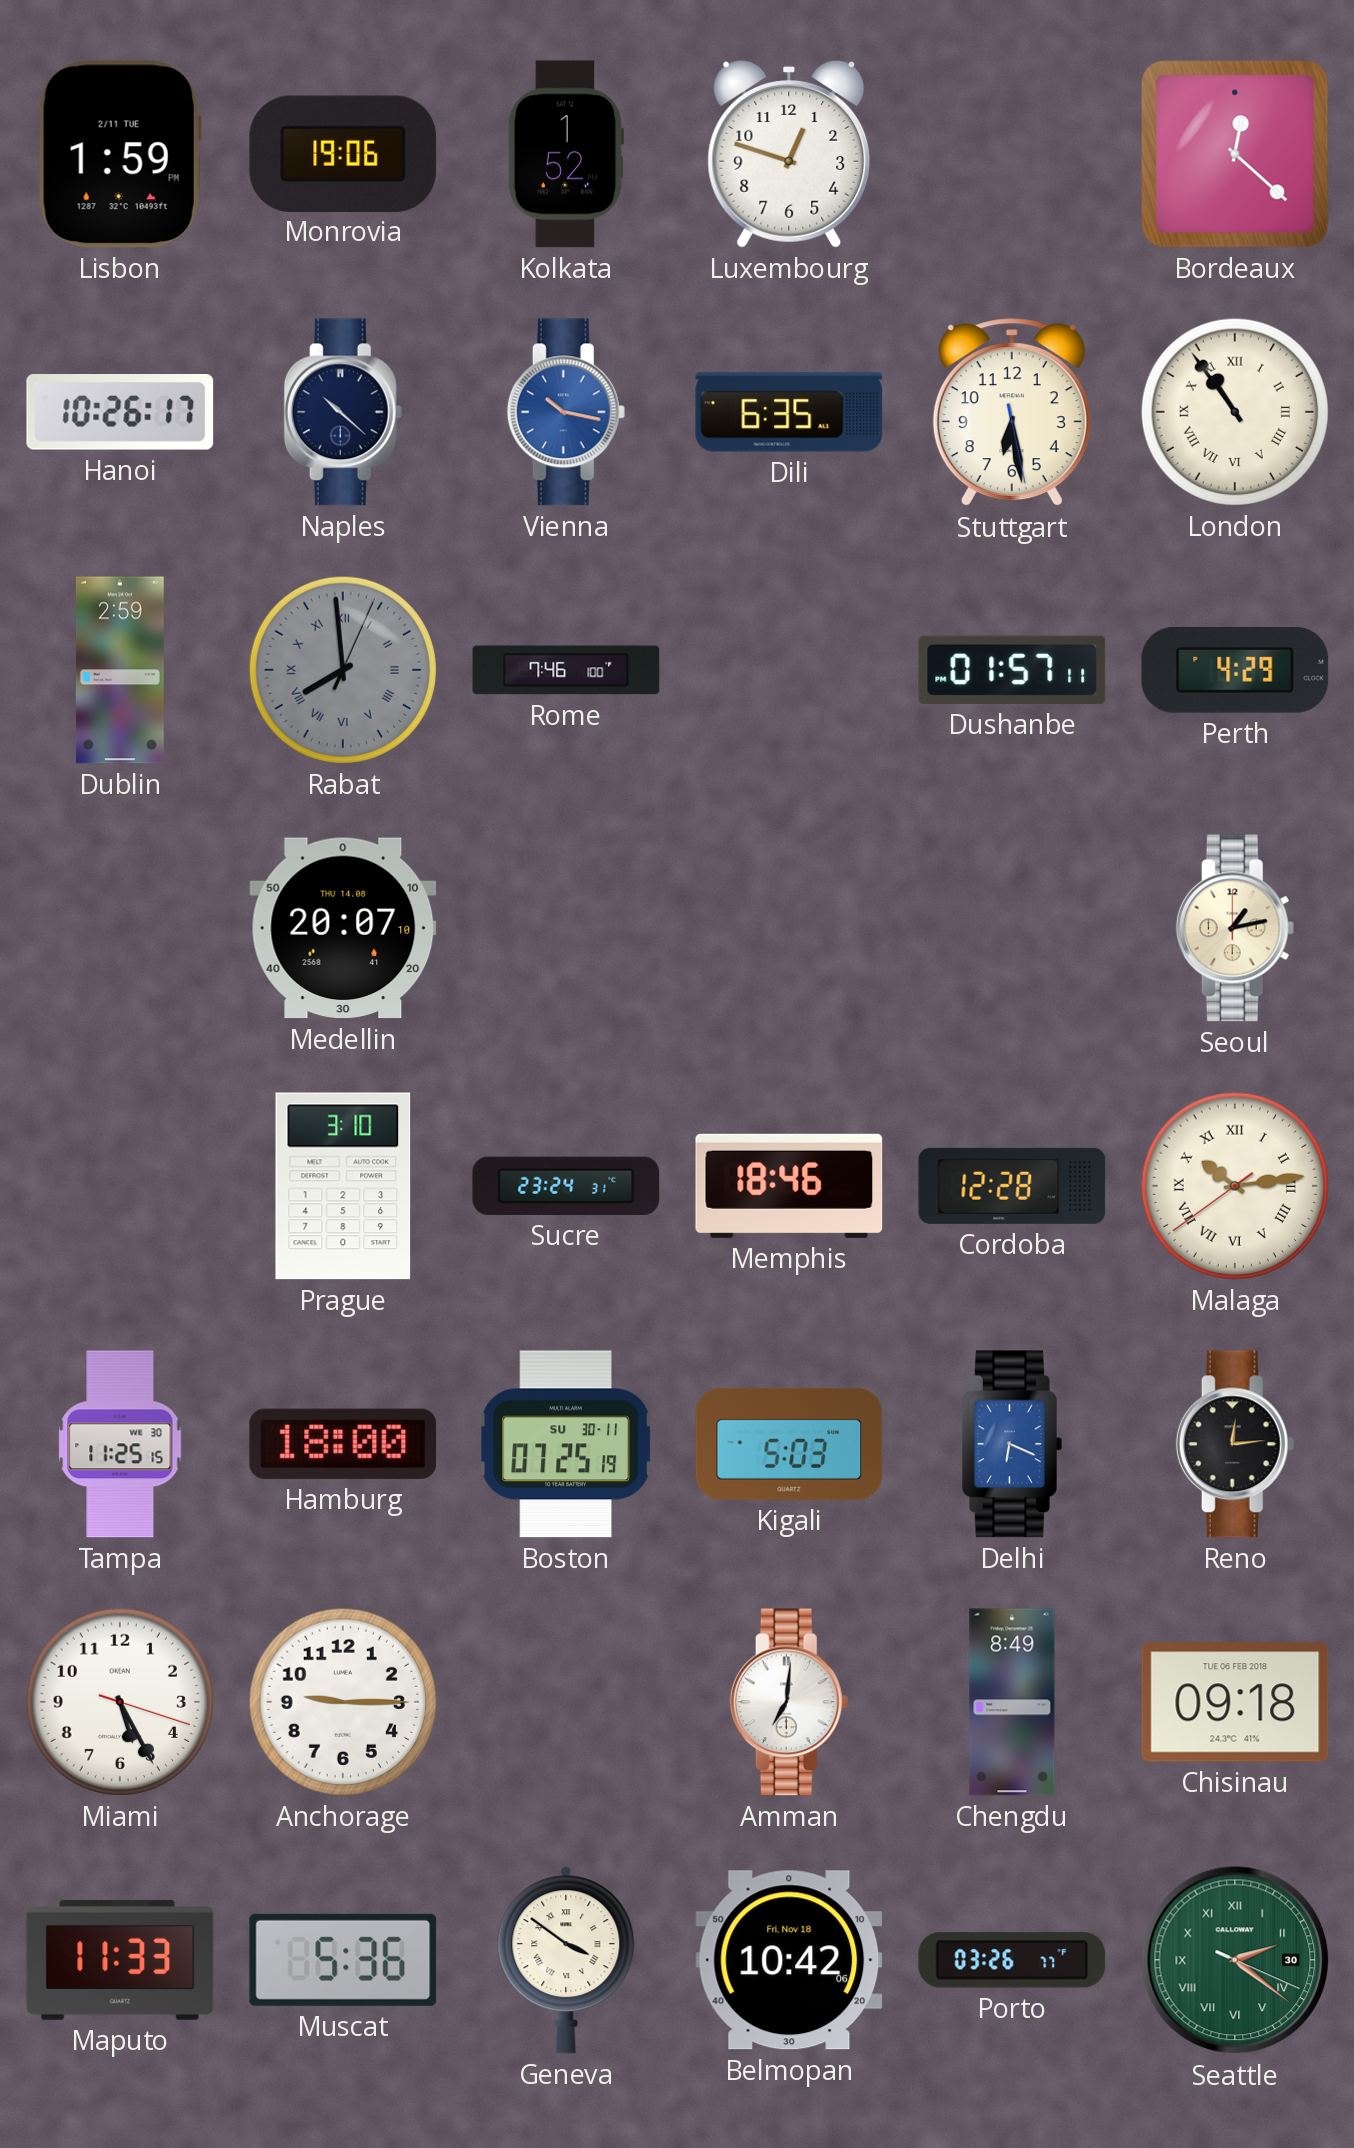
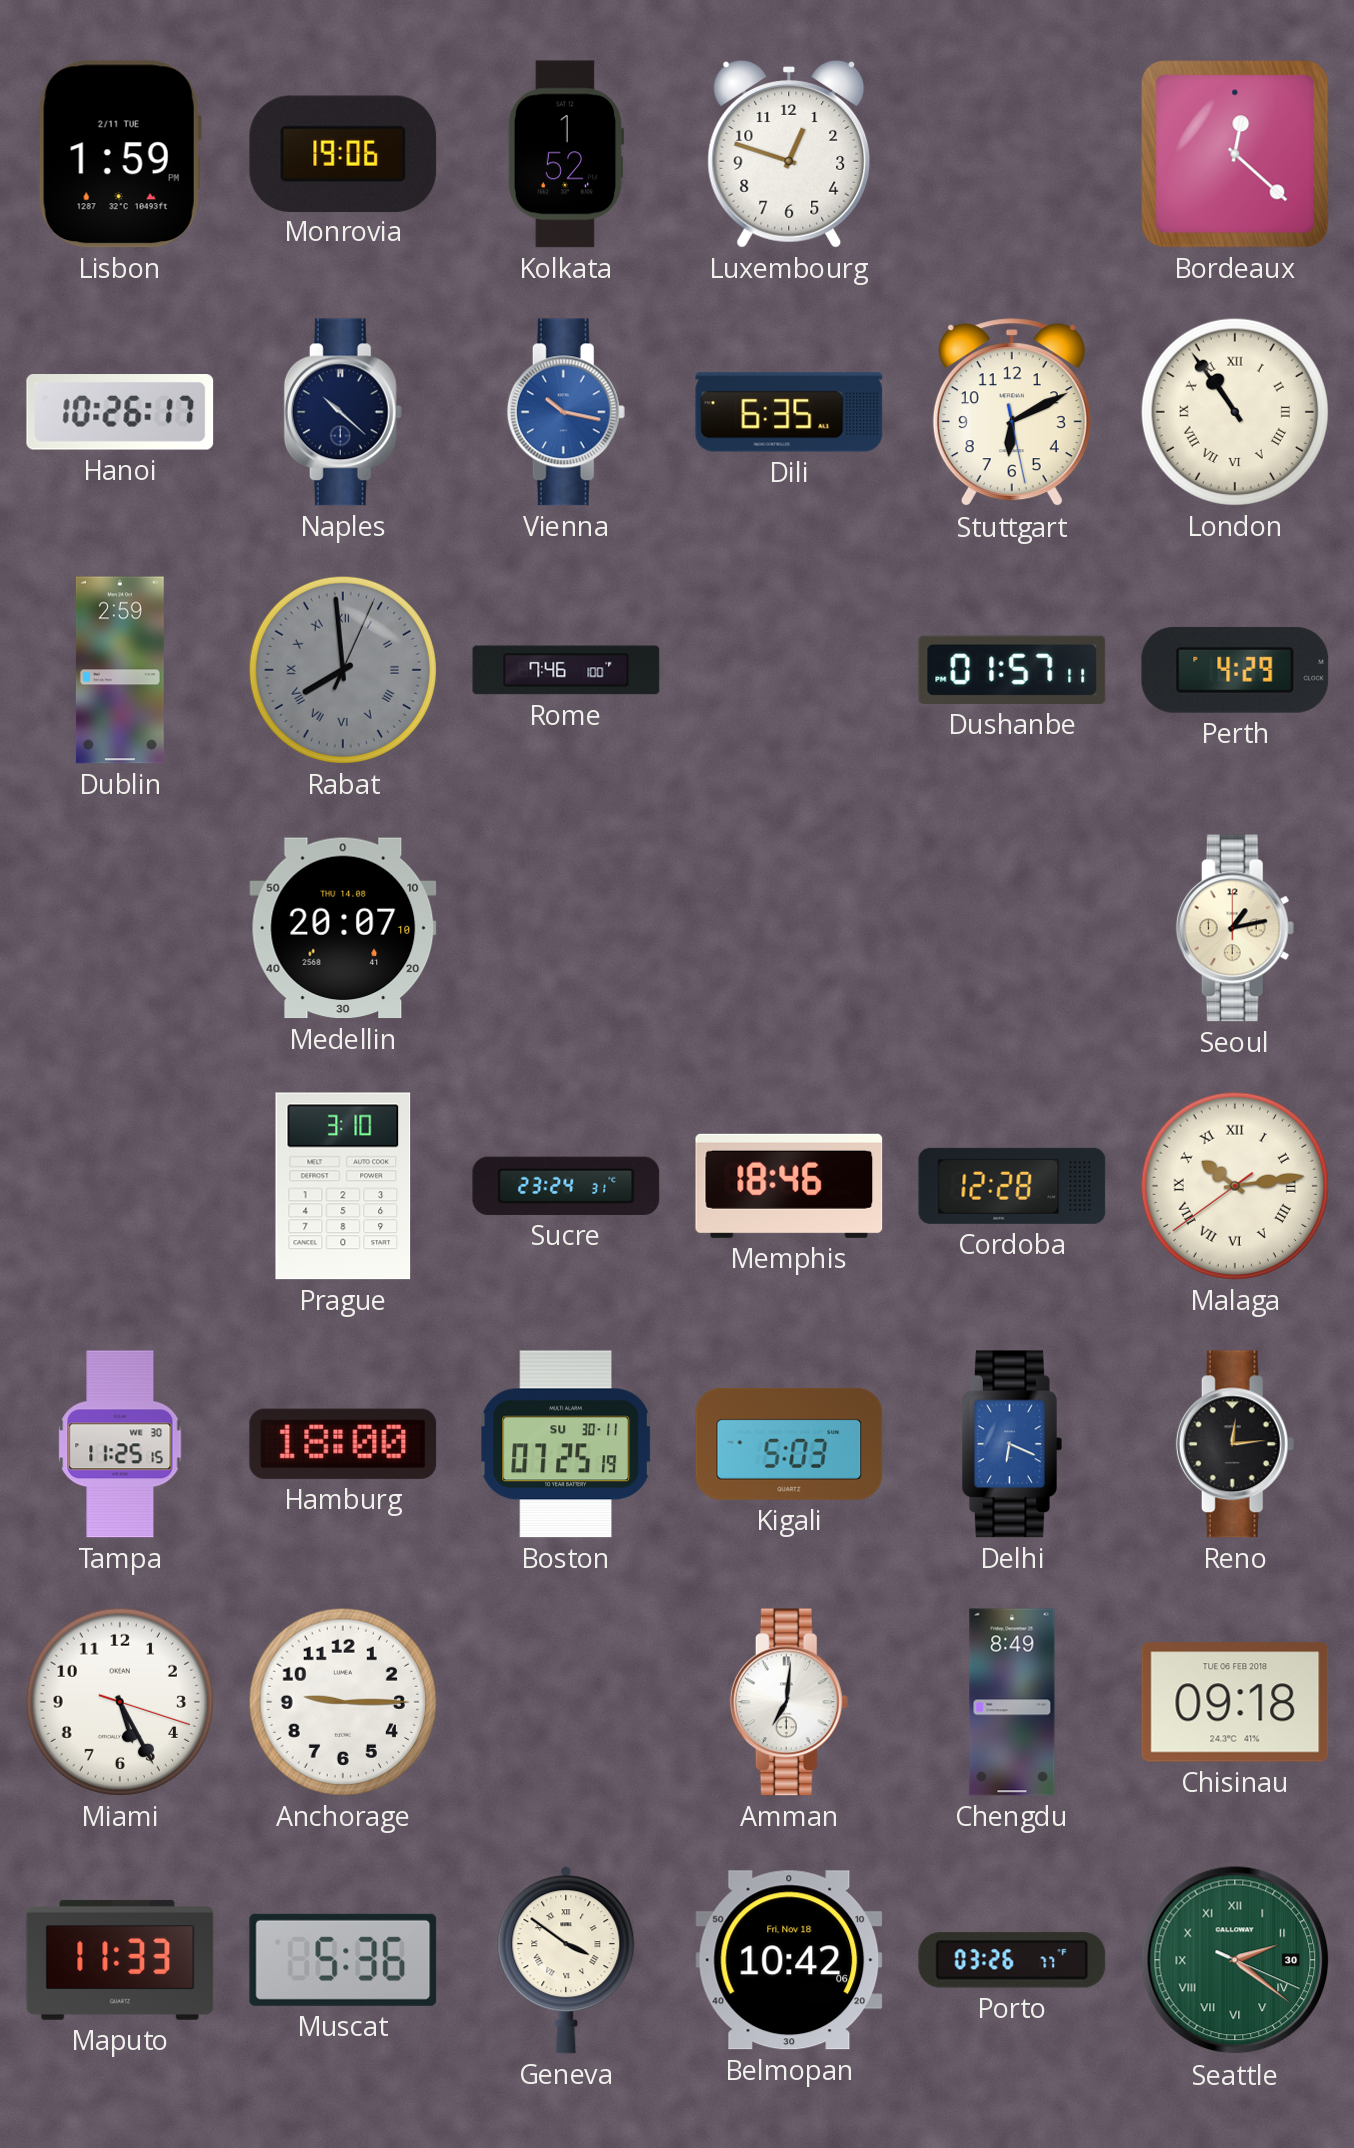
Stuttgart: 6:28 -> 6:10 (1012, 413)
